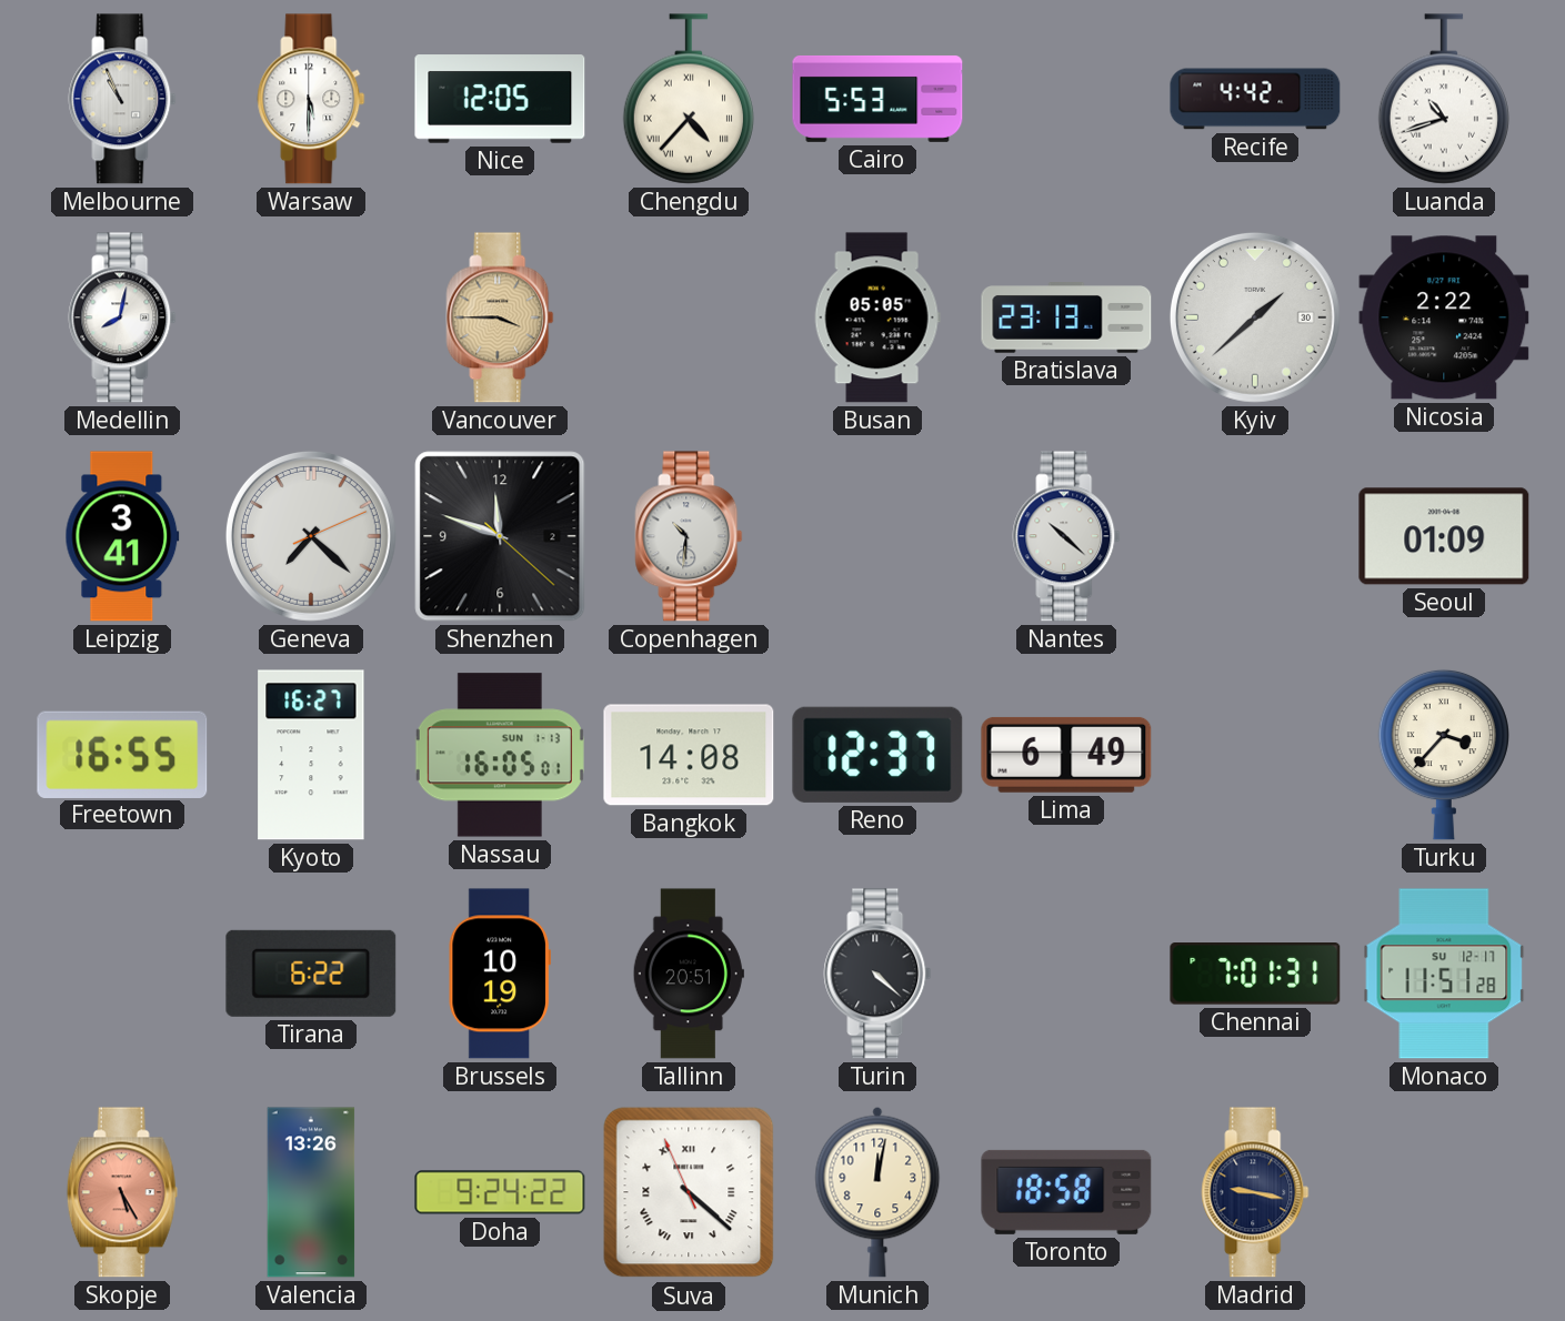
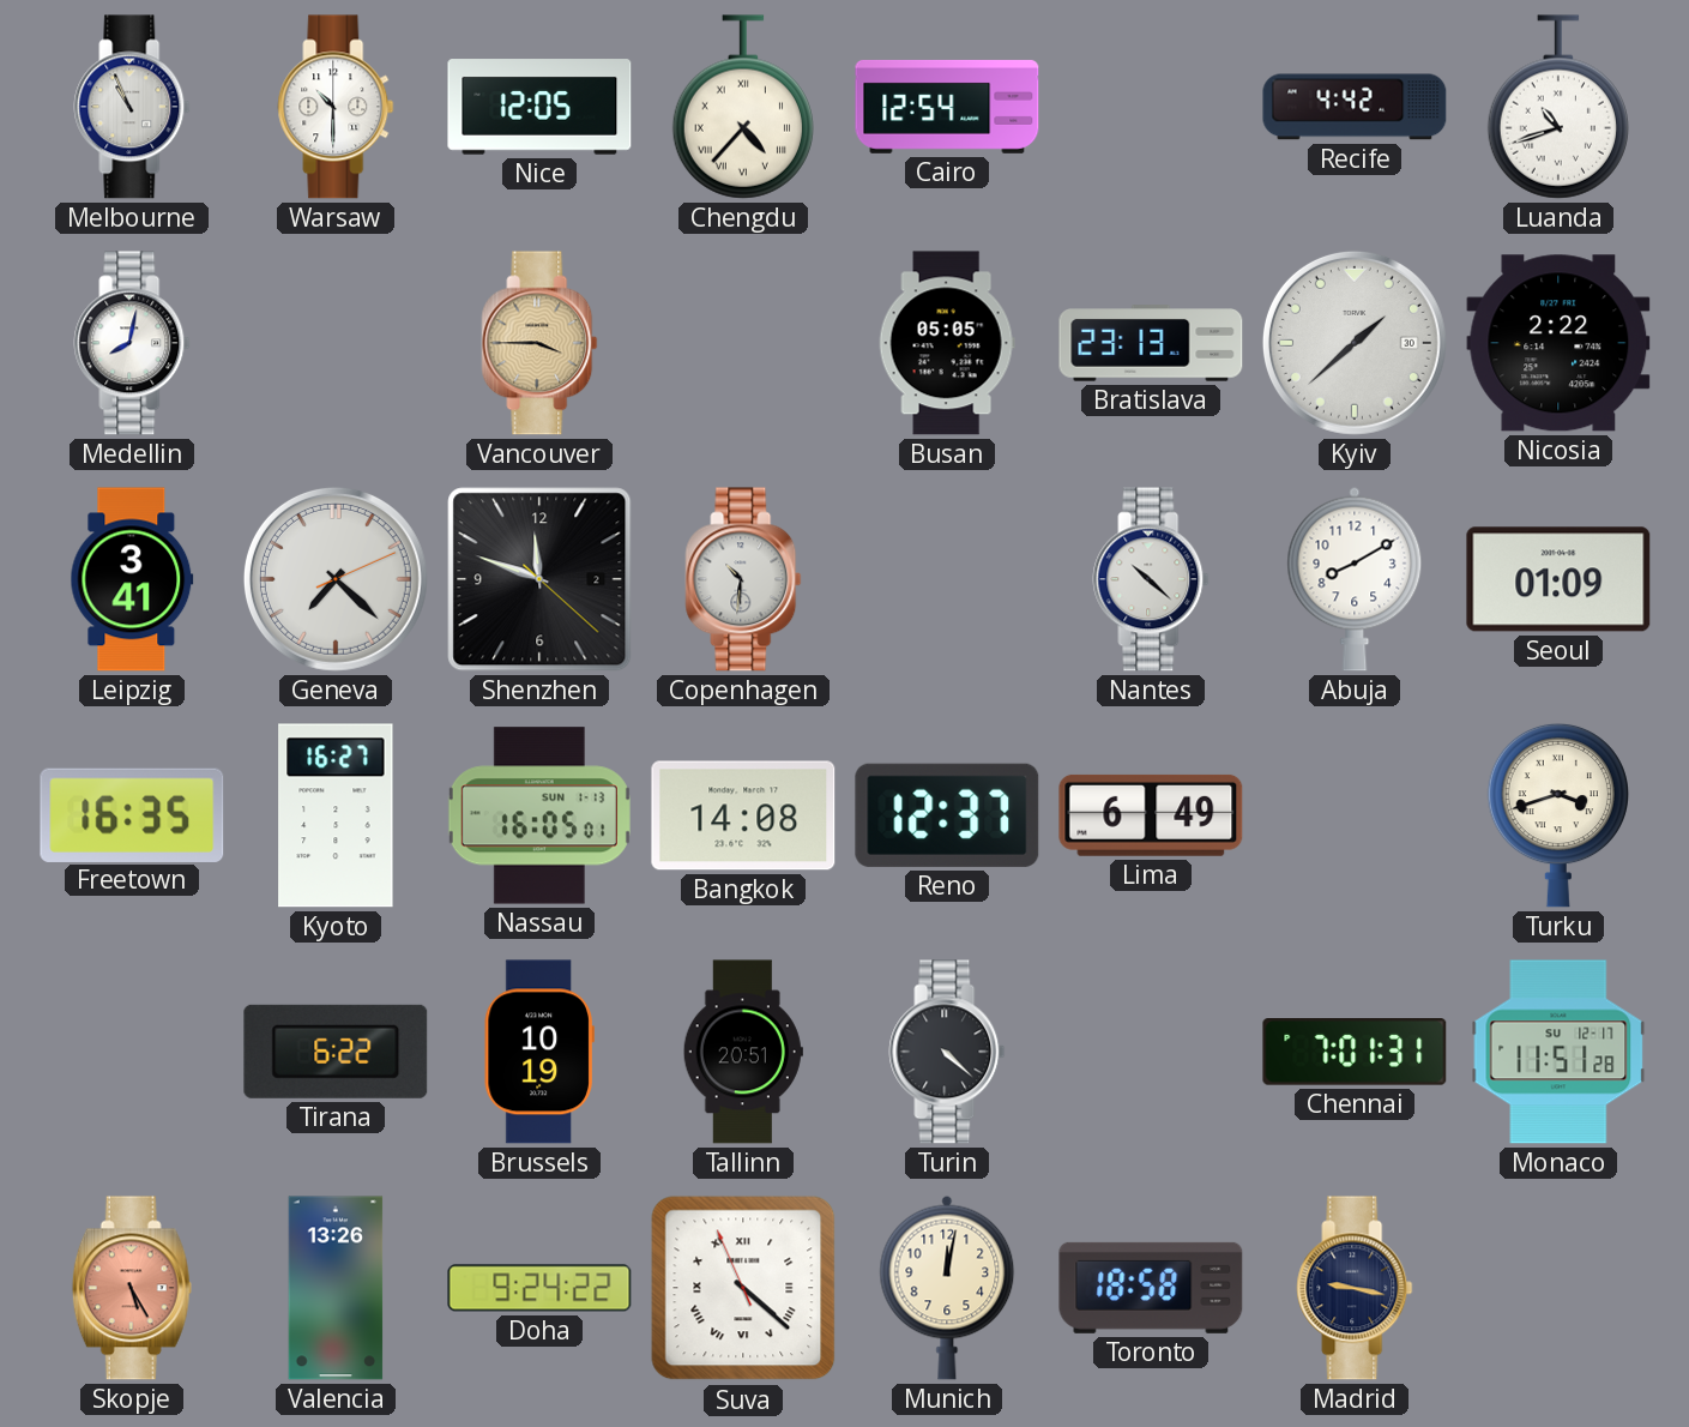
Warsaw: 5:30 -> 10:30 (336, 107)
Cairo: 5:53 -> 12:54 (947, 107)
Abuja: none -> 8:10 (1355, 579)
Freetown: 16:55 -> 16:35 (132, 814)
Turku: 3:37 -> 3:42 (1558, 815)
